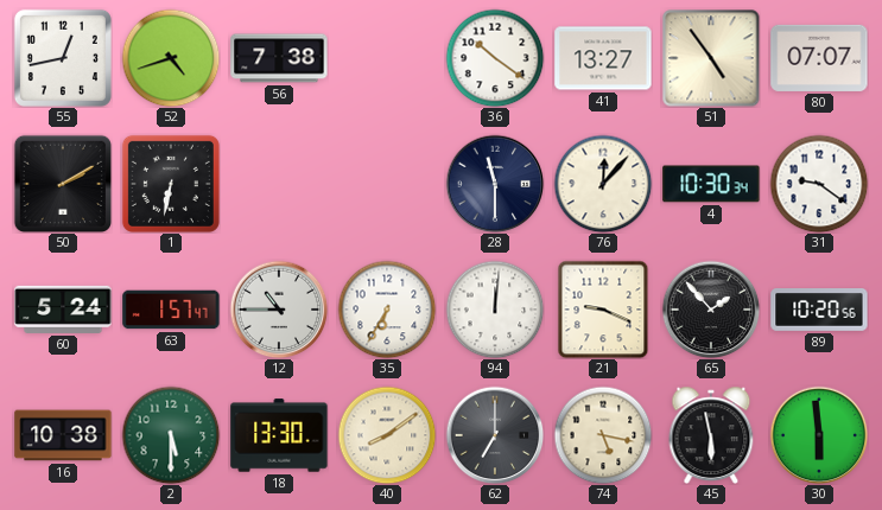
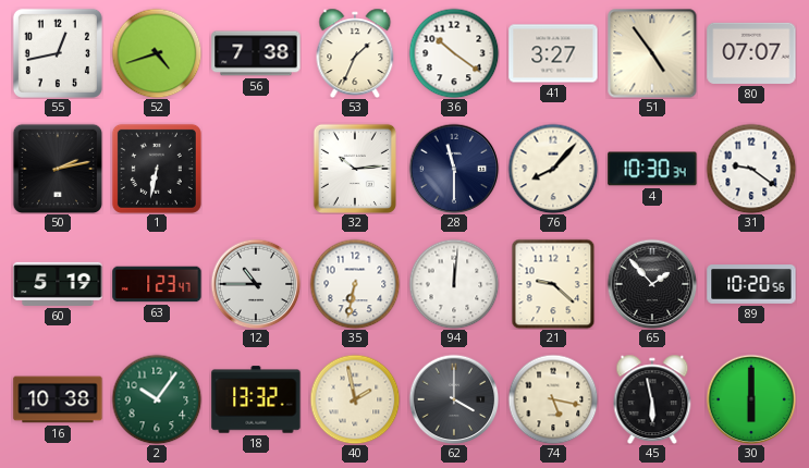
53: none -> 1:34 (355, 53)
41: 13:27 -> 3:27 (553, 53)
50: 2:10 -> 2:13 (57, 168)
32: none -> 10:14 (355, 169)
76: 12:07 -> 8:07 (553, 169)
60: 5:24 -> 5:19 (58, 284)
63: 1:57 -> 1:23 (157, 284)
35: 6:35 -> 6:32 (355, 284)
21: 9:19 -> 9:22 (553, 284)
2: 5:30 -> 10:06 (157, 399)
18: 13:30 -> 13:32 (256, 399)
40: 8:09 -> 1:58 (355, 399)
62: 7:00 -> 4:00 (454, 399)
30: 5:59 -> 6:00 (751, 399)
